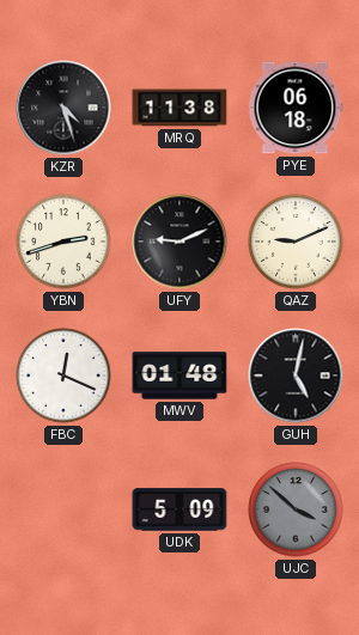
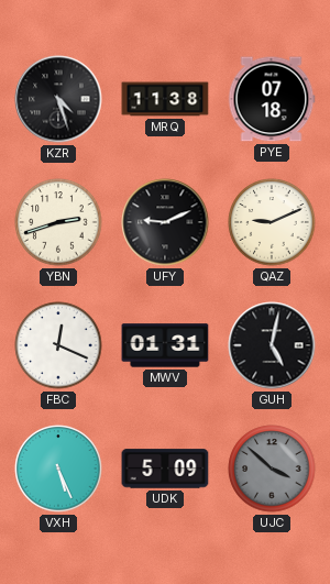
PYE: 06:18 -> 07:18 (272, 99)
MWV: 01:48 -> 01:31 (165, 345)
VXH: none -> 5:26 (58, 469)
